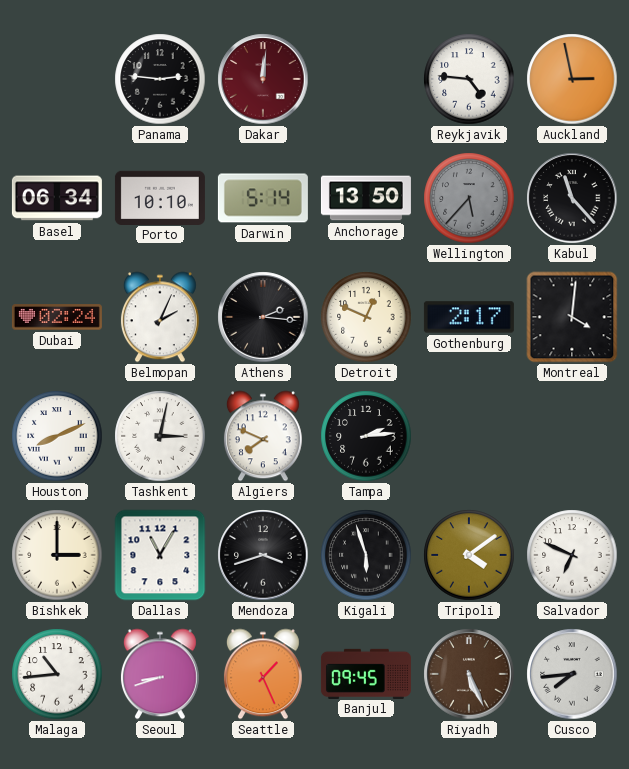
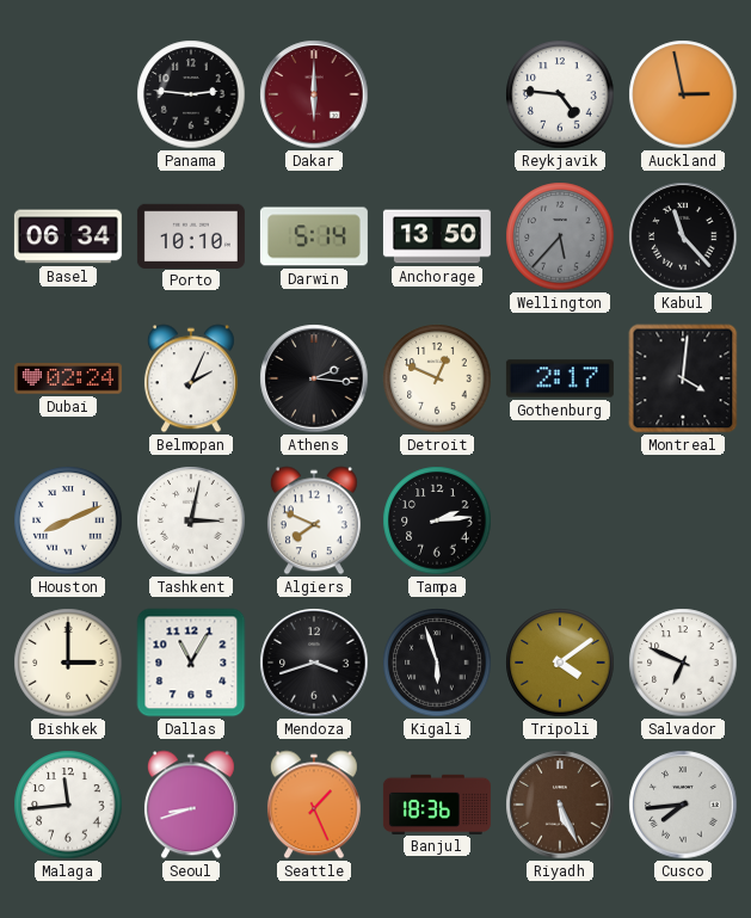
Dakar: 12:01 -> 6:00 (314, 94)
Malaga: 10:44 -> 11:44 (68, 805)
Banjul: 09:45 -> 18:36 (437, 803)
